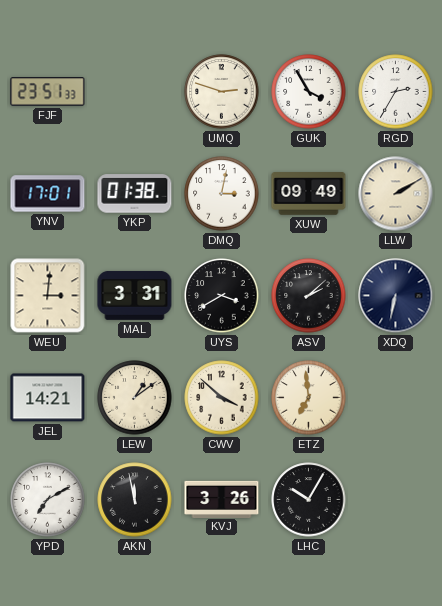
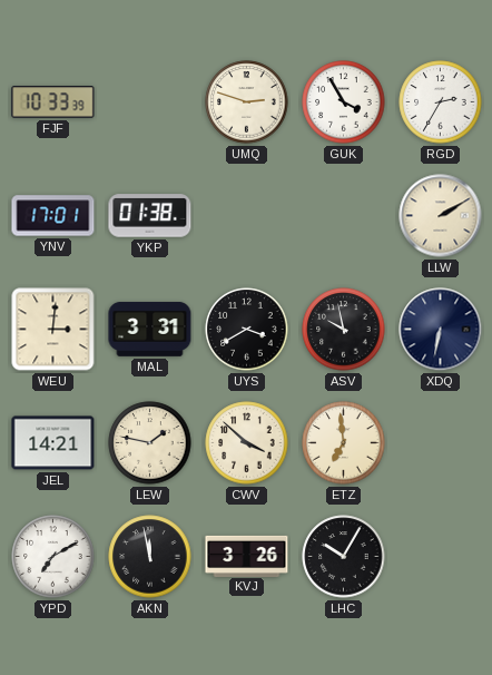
FJF: 23:51 -> 10:33 (53, 102)
DMQ: 3:02 -> none (222, 194)
XUW: 09:49 -> none (309, 194)
ASV: 2:08 -> 9:58 (344, 330)
LEW: 1:09 -> 1:47 (150, 443)
